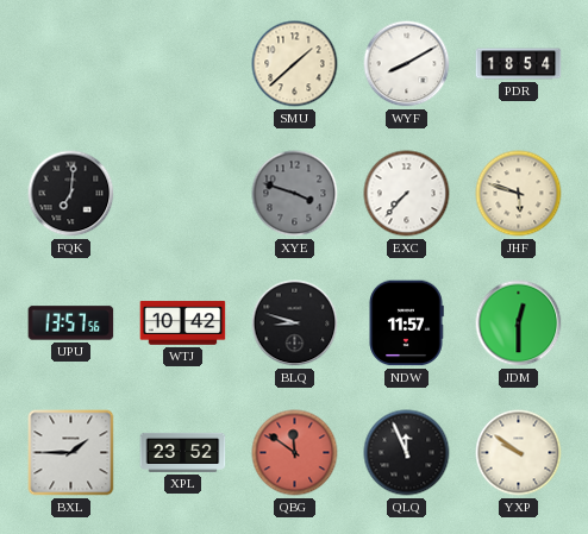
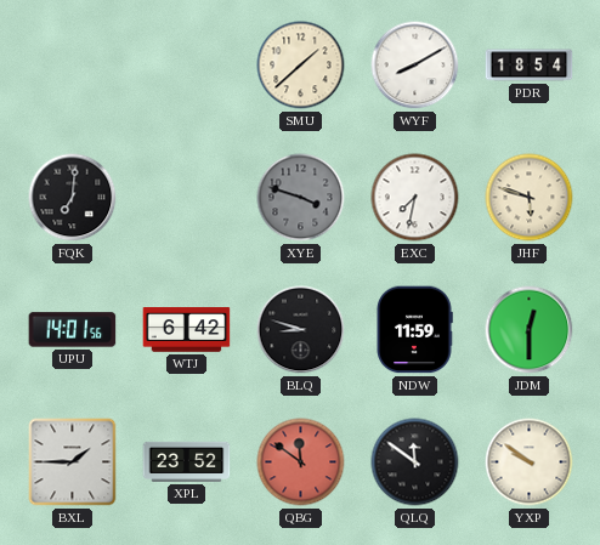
EXC: 7:37 -> 7:32 (415, 198)
UPU: 13:57 -> 14:01 (73, 330)
WTJ: 10:42 -> 6:42 (187, 330)
NDW: 11:57 -> 11:59 (414, 330)
QLQ: 11:56 -> 11:51 (415, 462)
